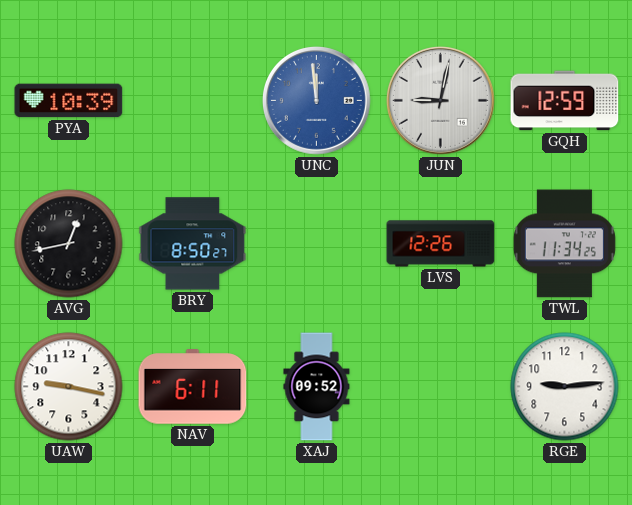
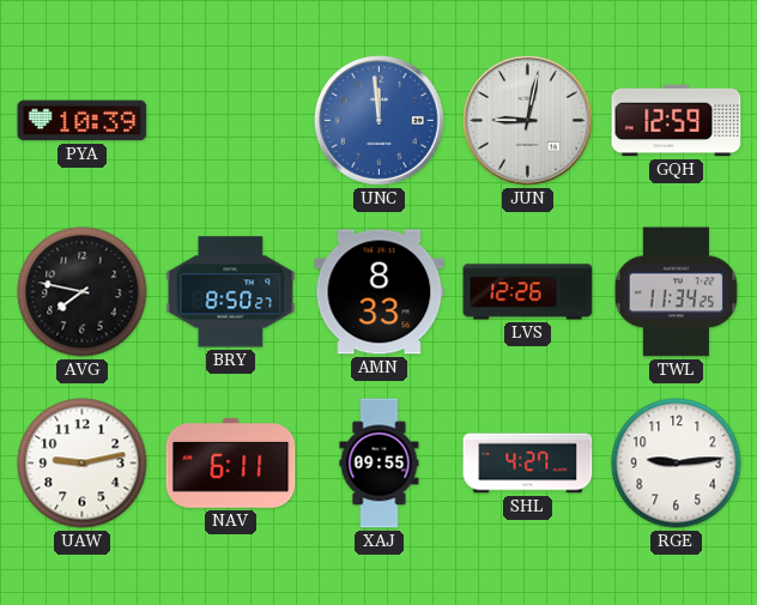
AVG: 12:43 -> 7:47 (83, 292)
AMN: none -> 8:33 (380, 292)
UAW: 9:17 -> 9:13 (83, 464)
XAJ: 09:52 -> 09:55 (380, 464)
SHL: none -> 4:27 (528, 464)
